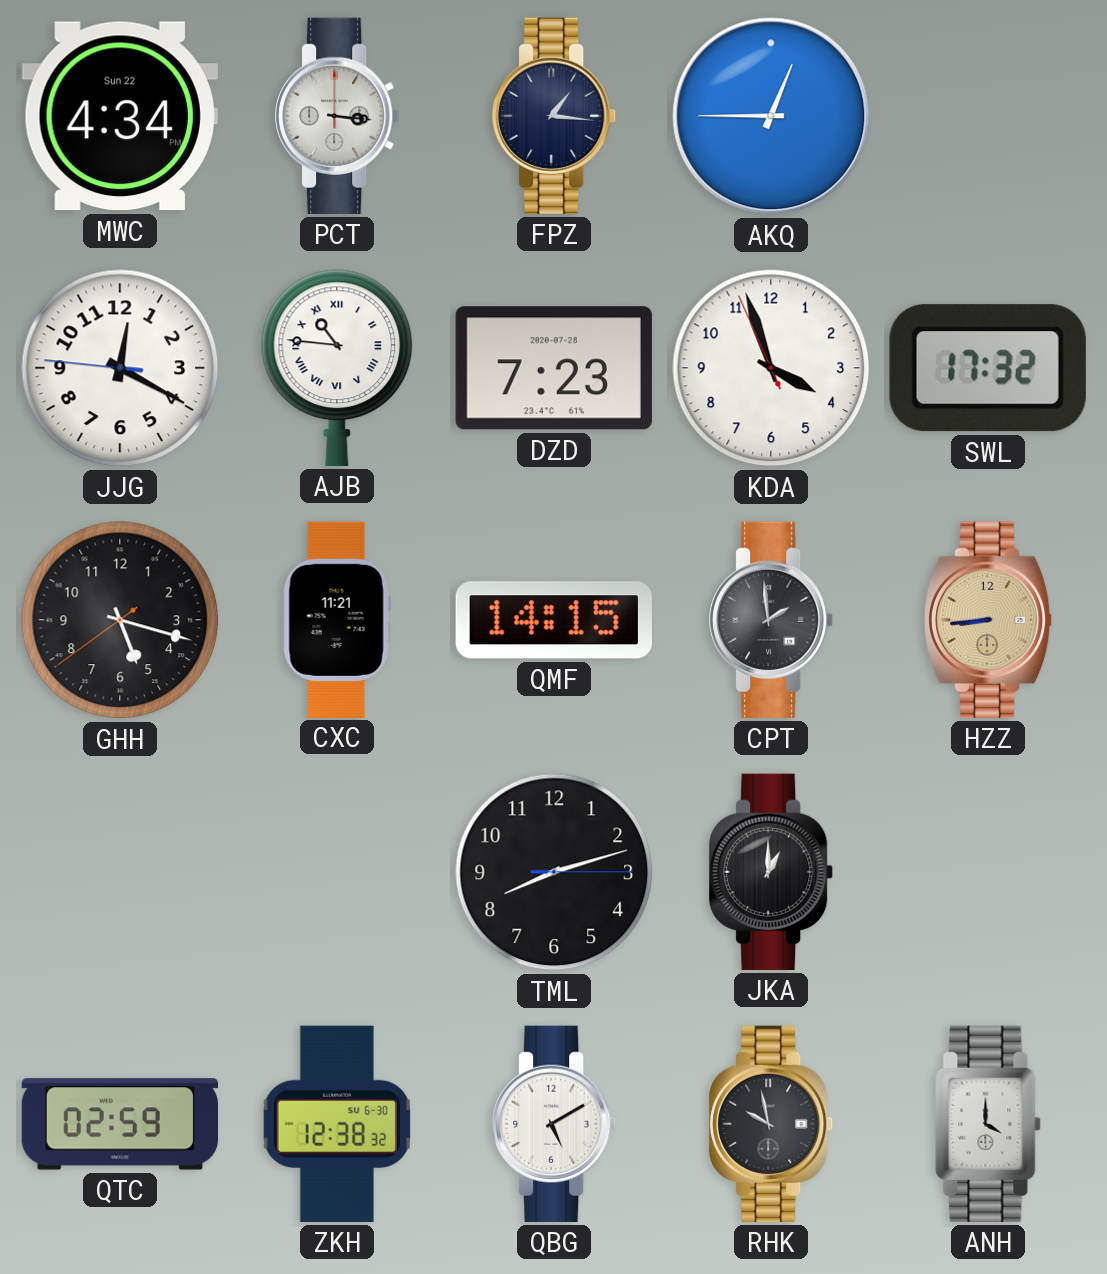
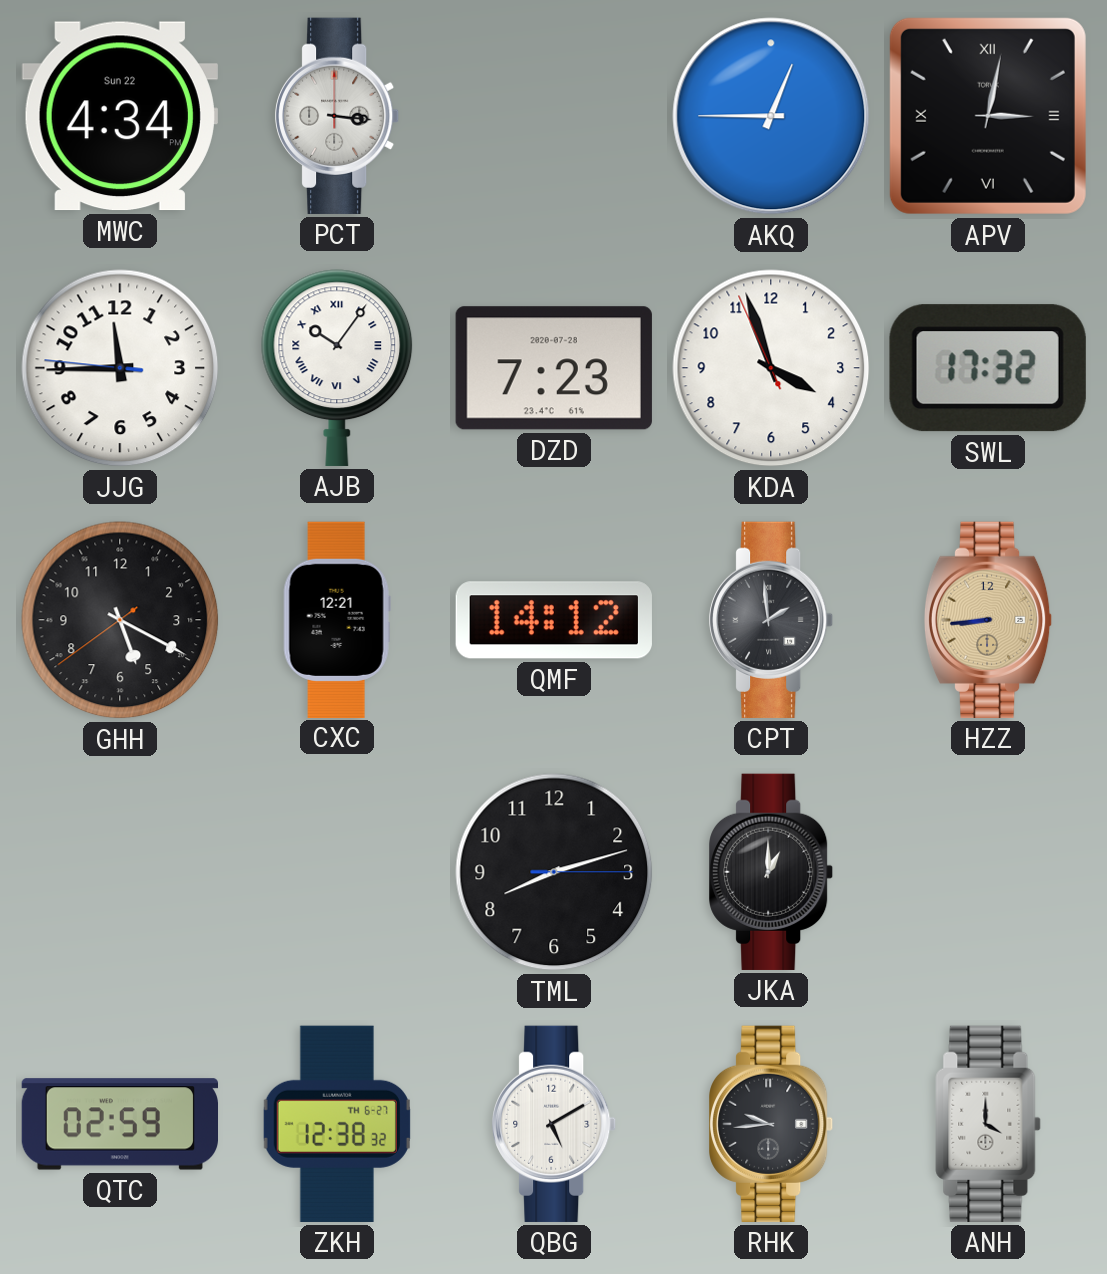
FPZ: 1:16 -> none (555, 116)
APV: none -> 3:02 (988, 116)
JJG: 12:19 -> 11:44 (120, 368)
AJB: 10:46 -> 10:06 (337, 368)
GHH: 5:17 -> 5:19 (120, 620)
CXC: 11:21 -> 12:21 (337, 619)
QMF: 14:15 -> 14:12 (554, 620)
ZKH date: SU 6-30 -> TH 6-27 (337, 1124)
RHK: 9:58 -> 9:44 (772, 1124)
